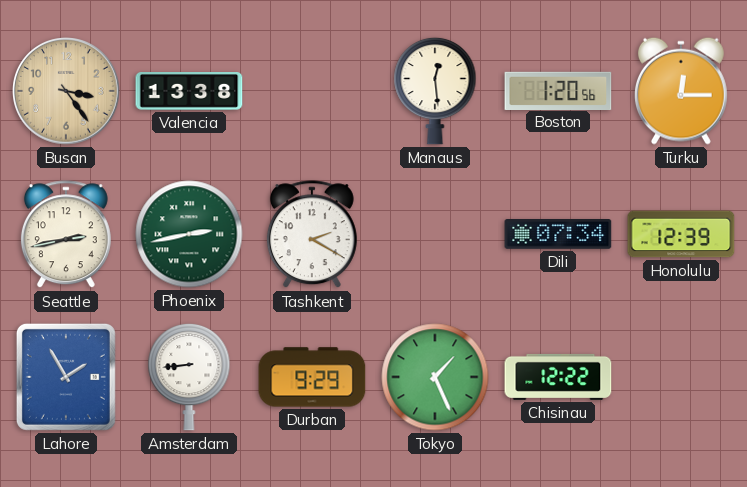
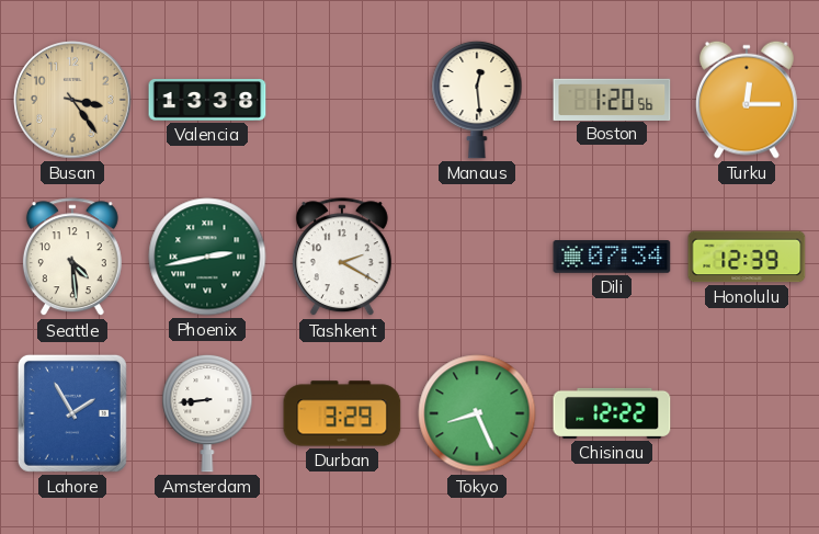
Seattle: 2:43 -> 4:29 (72, 258)
Durban: 9:29 -> 3:29 (342, 413)
Tokyo: 1:26 -> 8:26 (477, 413)
